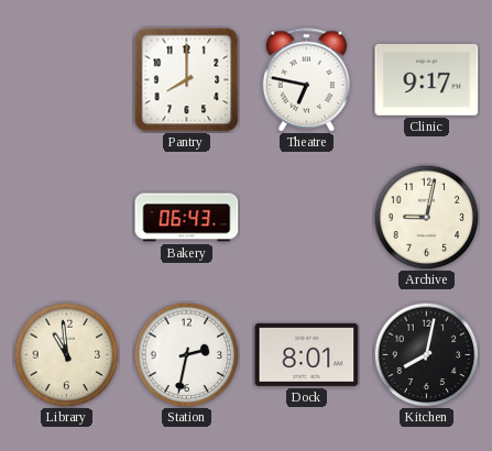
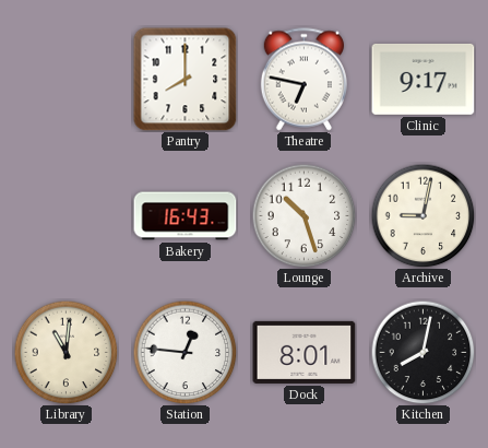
Bakery: 06:43 -> 16:43 (186, 216)
Lounge: none -> 10:27 (303, 215)
Library: 10:59 -> 11:01 (66, 352)
Station: 2:32 -> 12:46 (185, 352)
